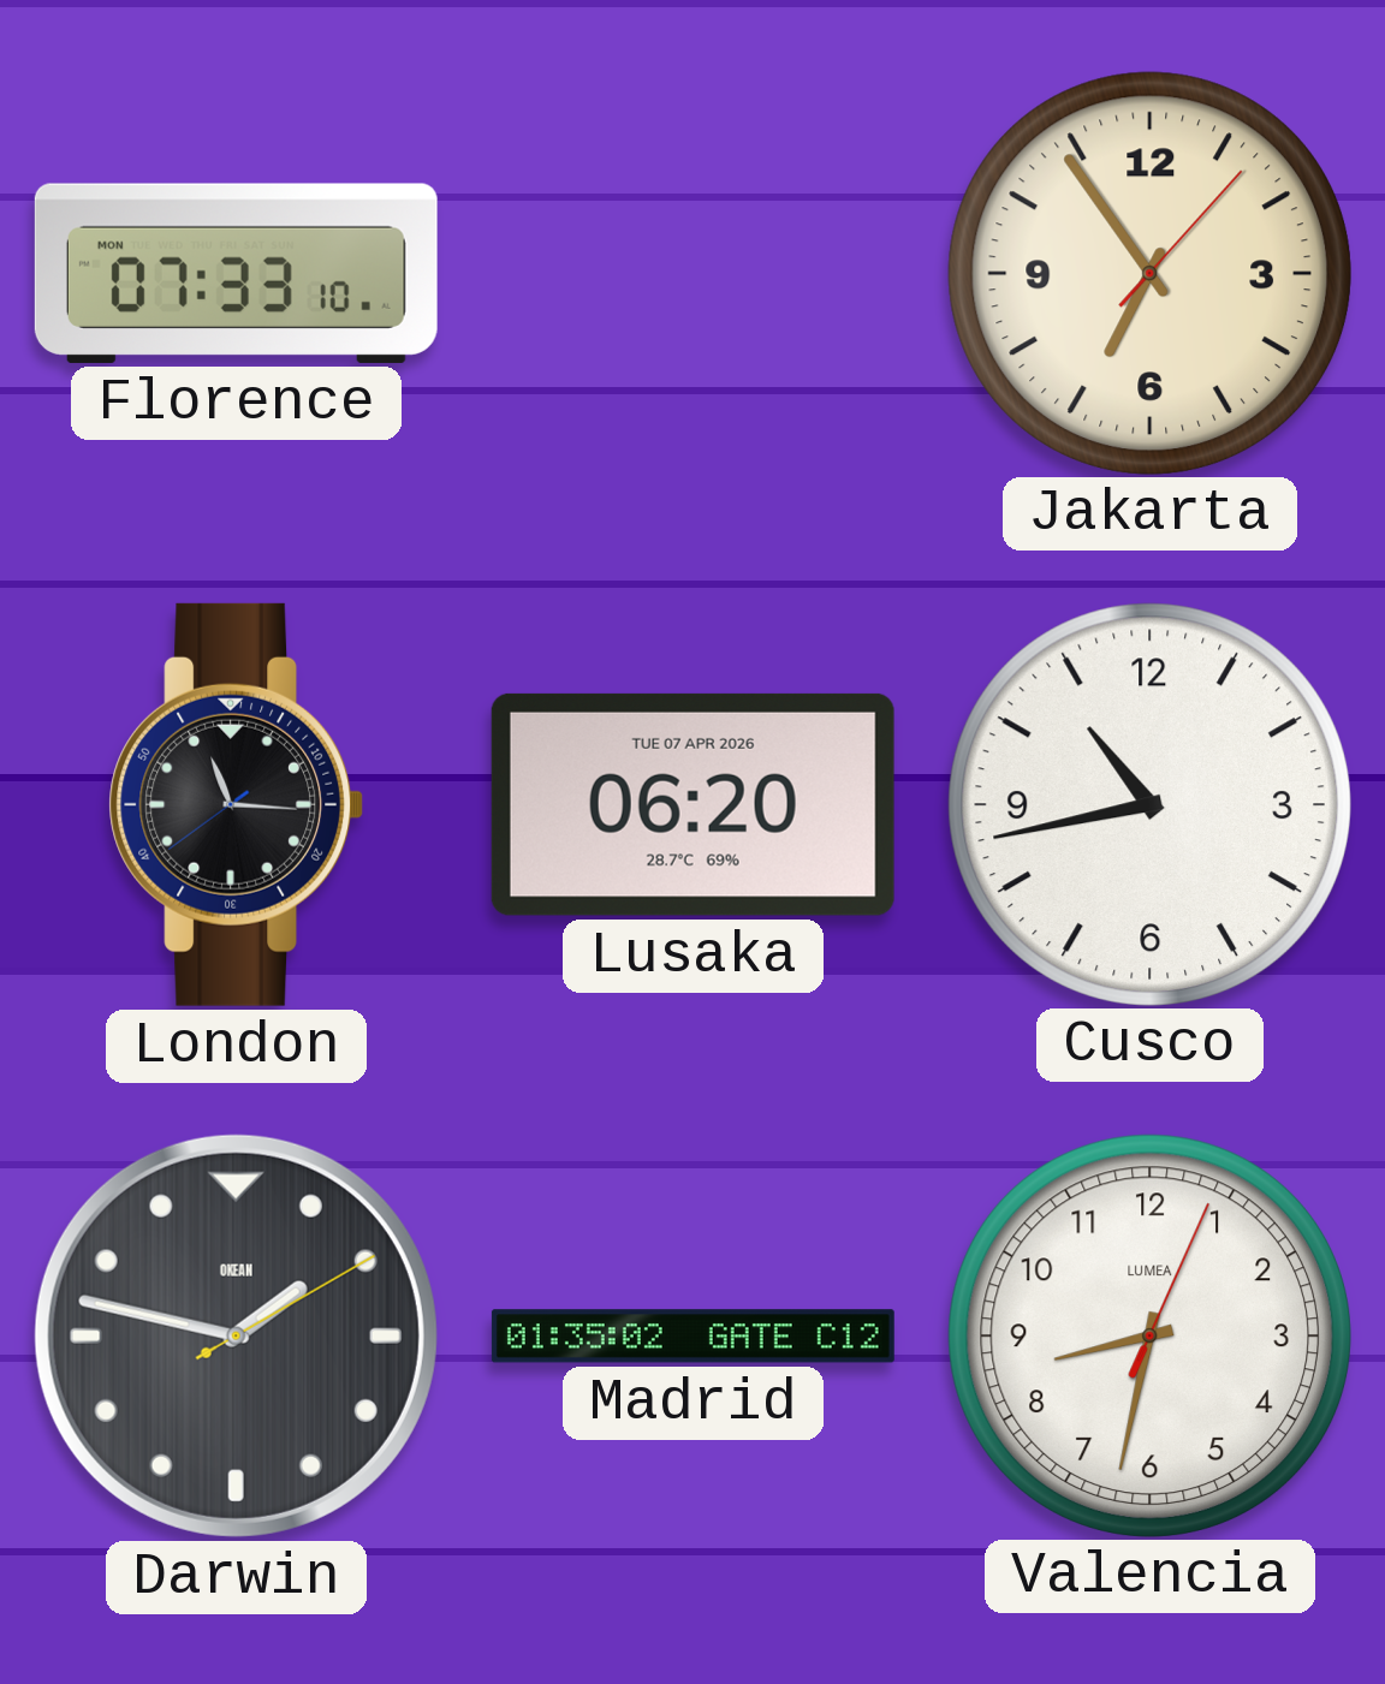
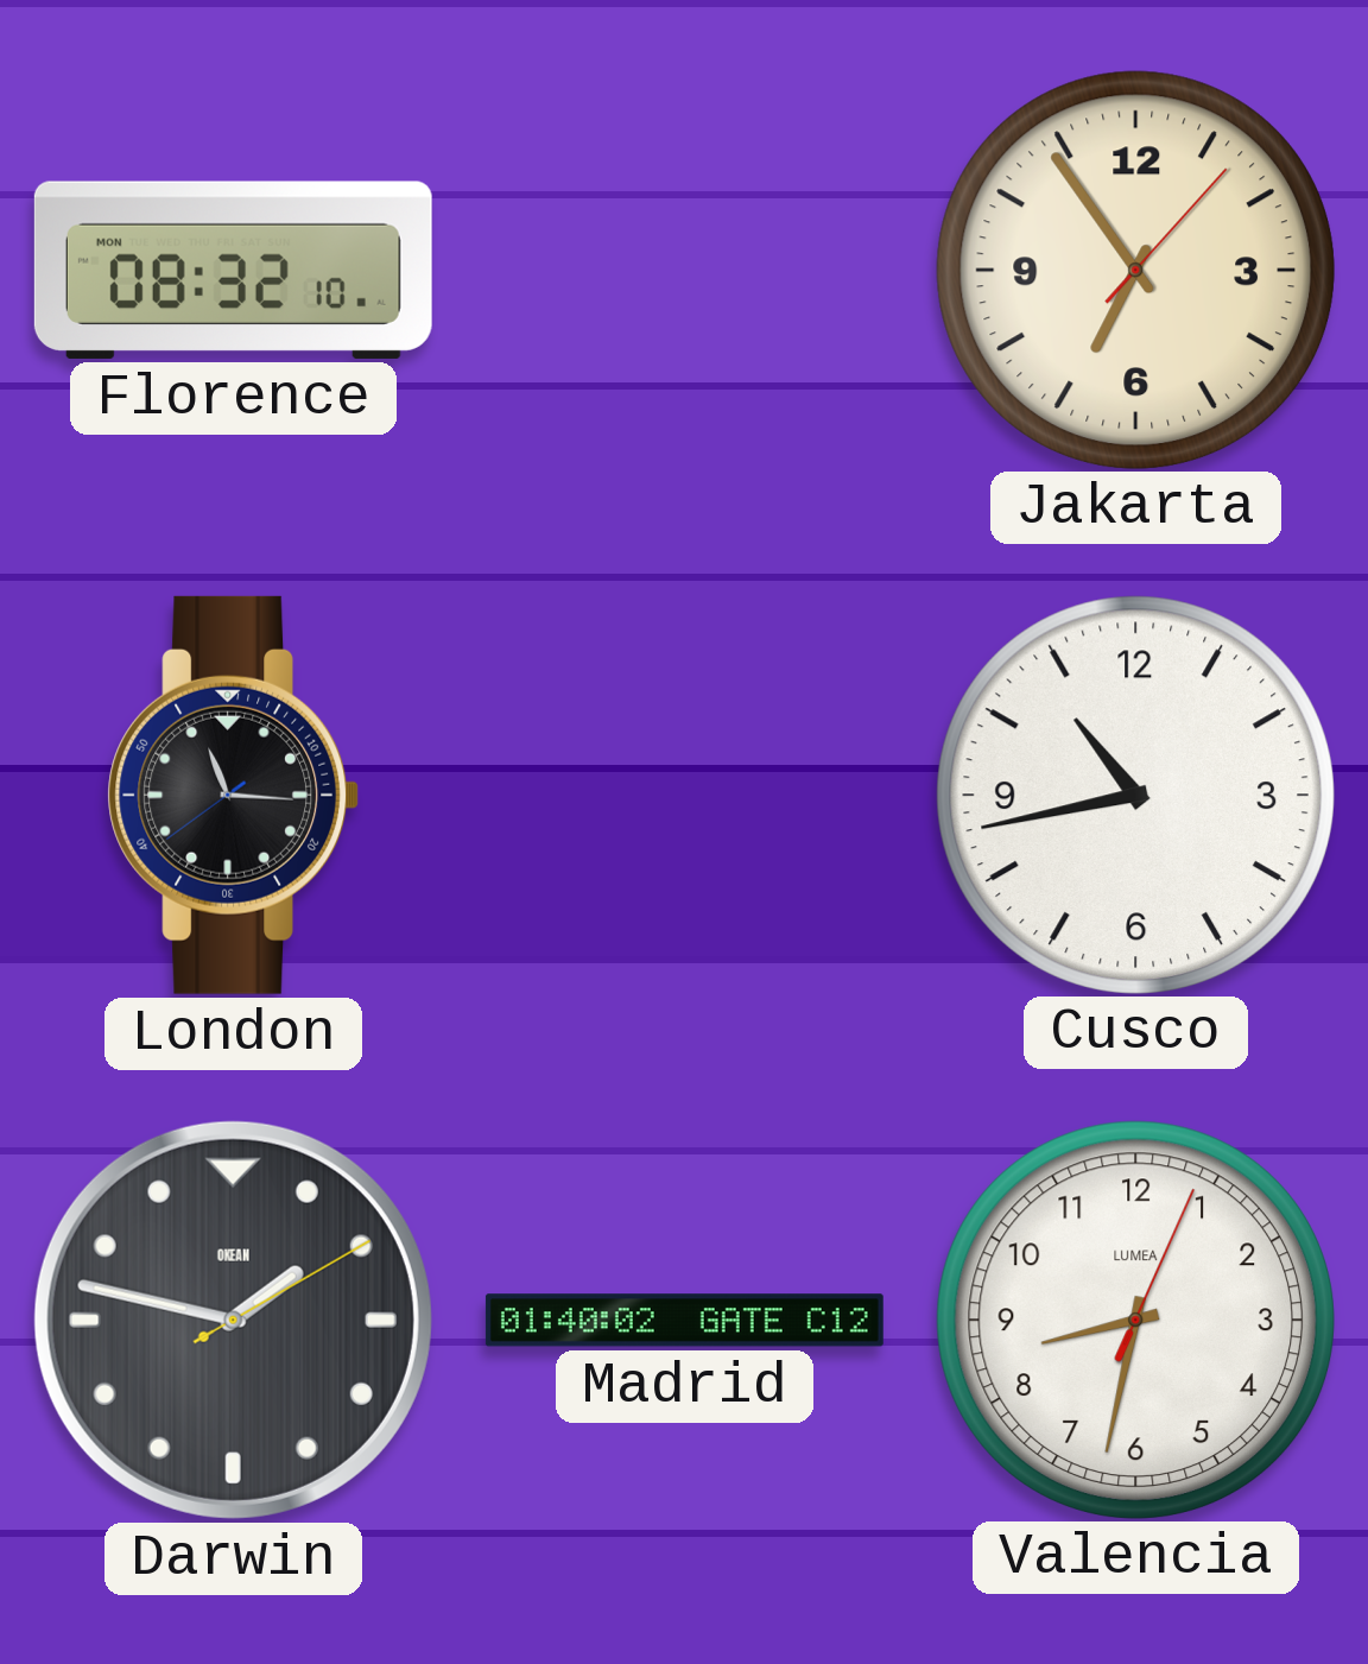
Florence: 07:33 -> 08:32 (233, 270)
Lusaka: 06:20 -> none (692, 804)
Madrid: 01:35 -> 01:40 (684, 1321)
